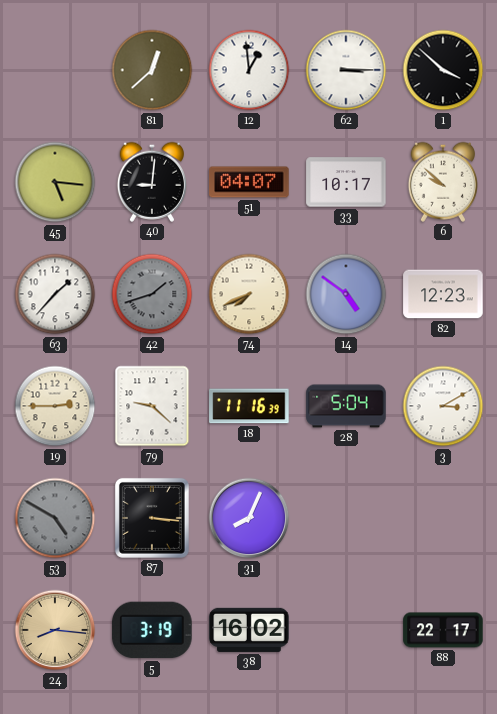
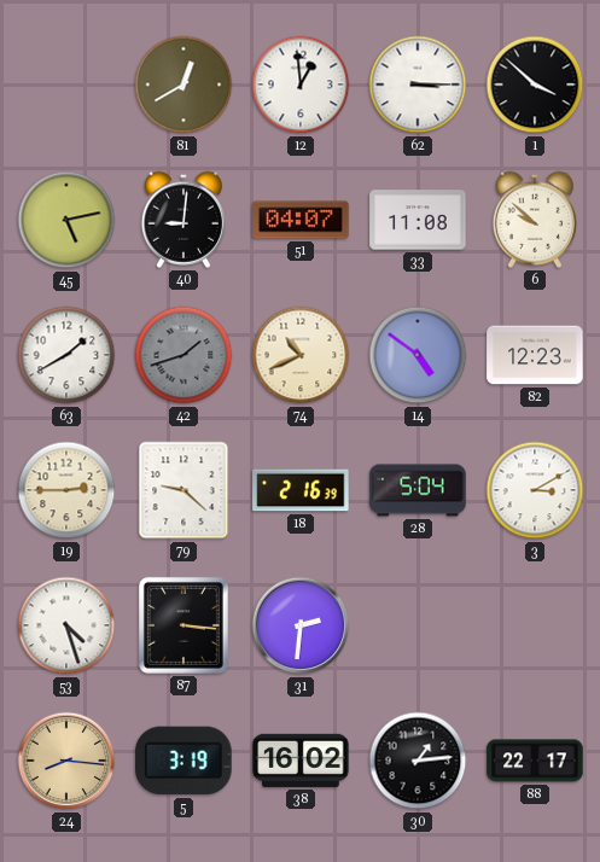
81: 12:38 -> 12:40 (184, 85)
45: 5:16 -> 5:13 (66, 220)
33: 10:17 -> 11:08 (418, 220)
63: 1:37 -> 1:40 (66, 355)
74: 7:41 -> 10:41 (301, 355)
18: 11:16 -> 2:16 (301, 490)
53: 4:50 -> 4:27 (66, 625)
53 dial: grey -> white (66, 625)
31: 8:04 -> 2:31 (301, 625)
30: none -> 1:14 (418, 761)
